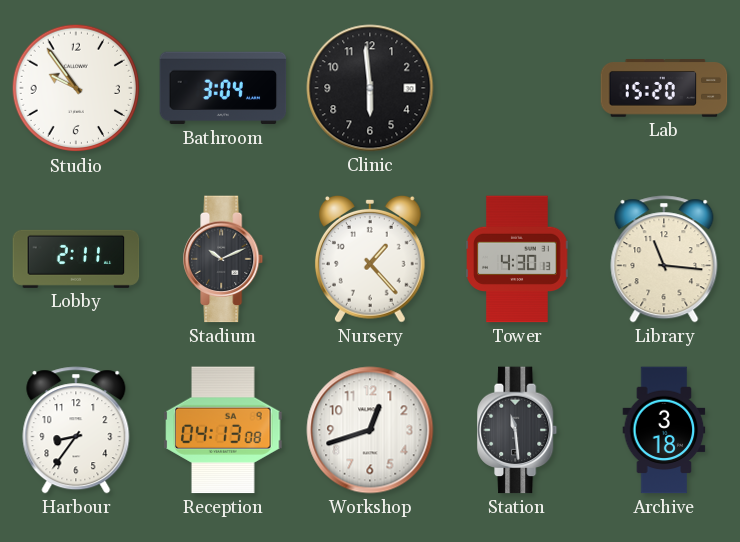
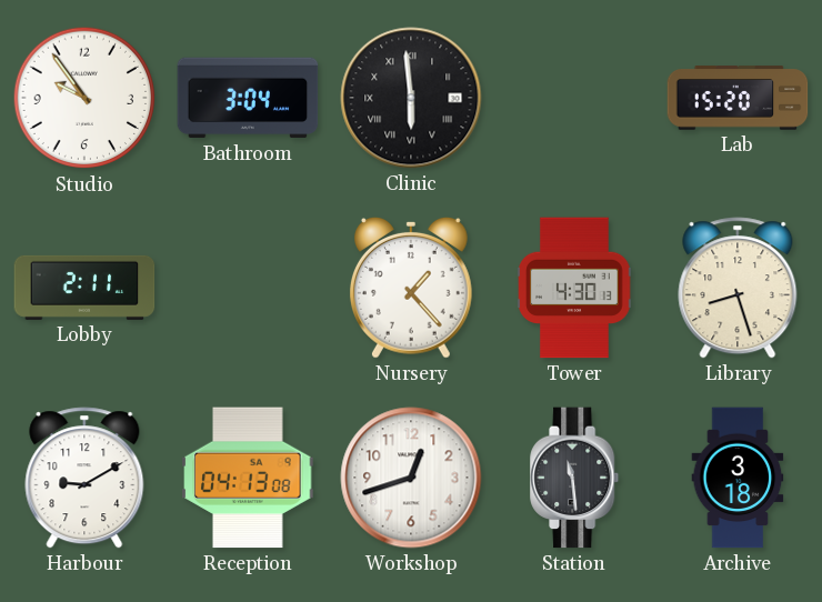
Clinic numerals: Arabic -> Roman (411, 98)
Stadium: 10:11 -> none (224, 259)
Library: 11:16 -> 8:27 (738, 288)
Harbour: 8:36 -> 9:10 (84, 478)
